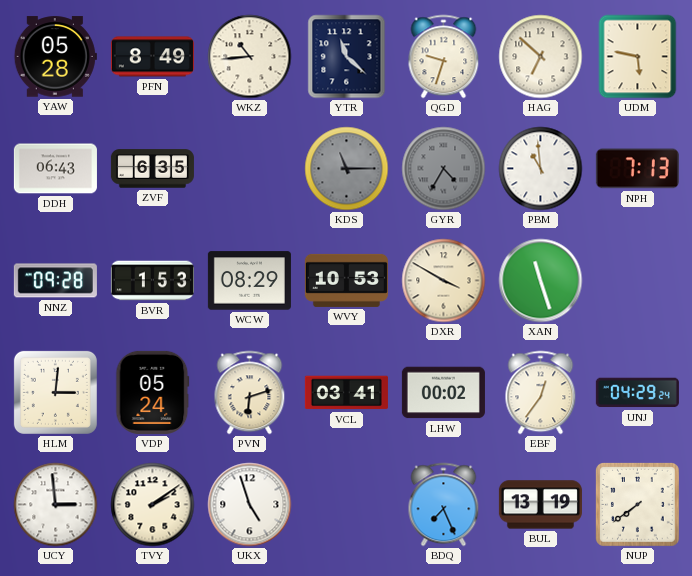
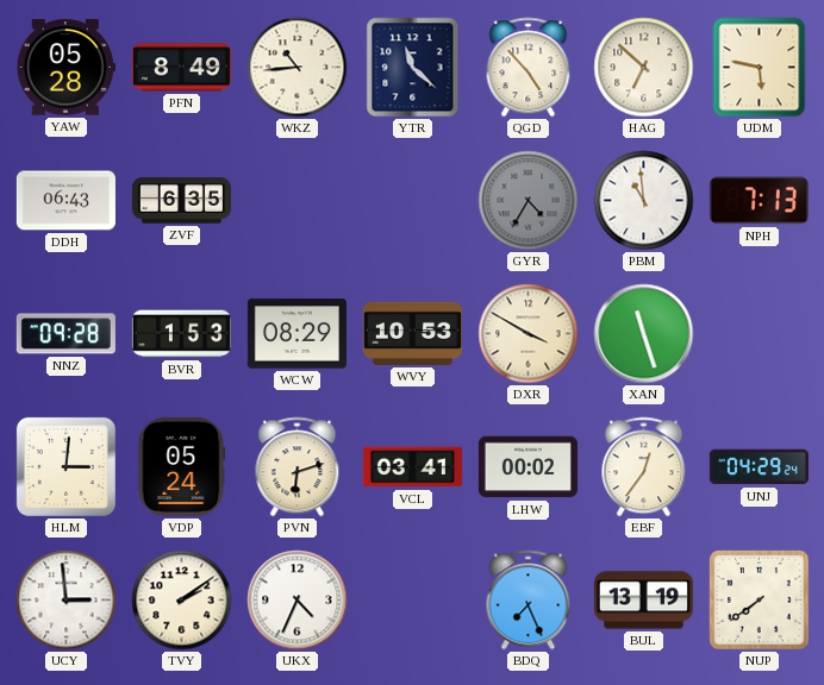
QGD: 9:33 -> 4:53 (529, 68)
KDS: 11:15 -> none (347, 169)
UKX: 4:57 -> 4:34 (298, 601)
